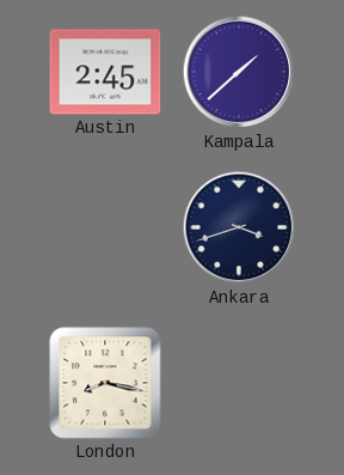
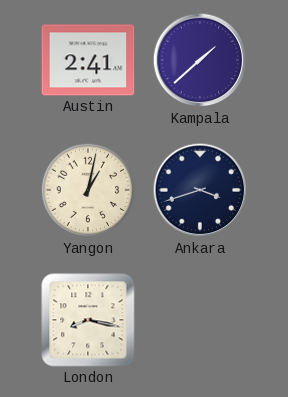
Austin: 2:45 -> 2:41 (88, 60)
Yangon: none -> 1:02 (88, 190)
